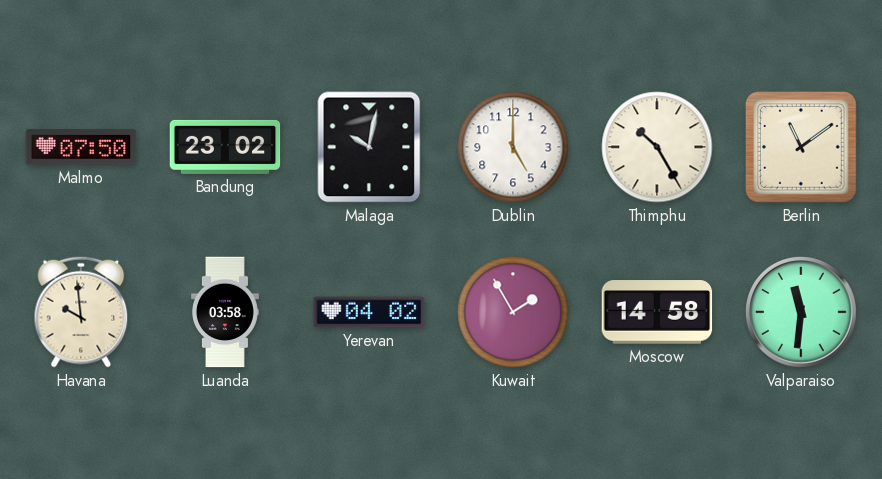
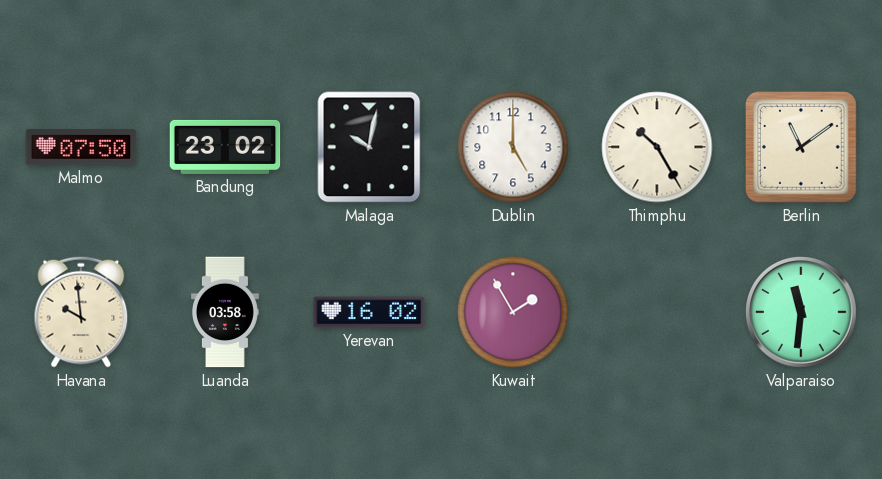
Yerevan: 04:02 -> 16:02 (369, 312)
Moscow: 14:58 -> none (657, 312)
